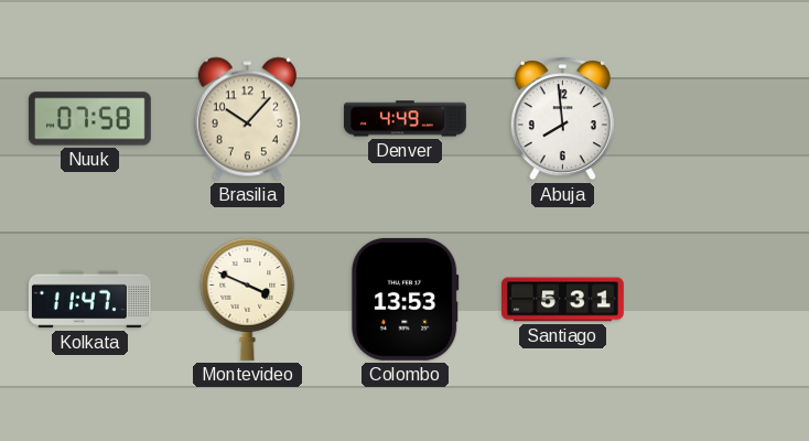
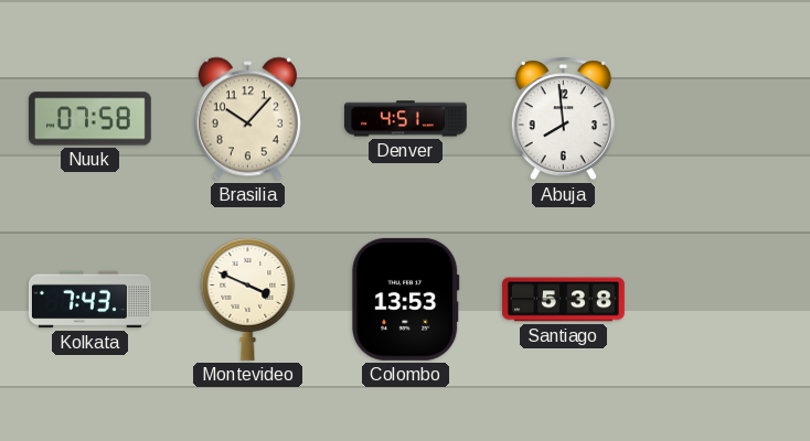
Denver: 4:49 -> 4:51 (405, 119)
Kolkata: 11:47 -> 7:43 (89, 300)
Santiago: 5:31 -> 5:38 (563, 300)
